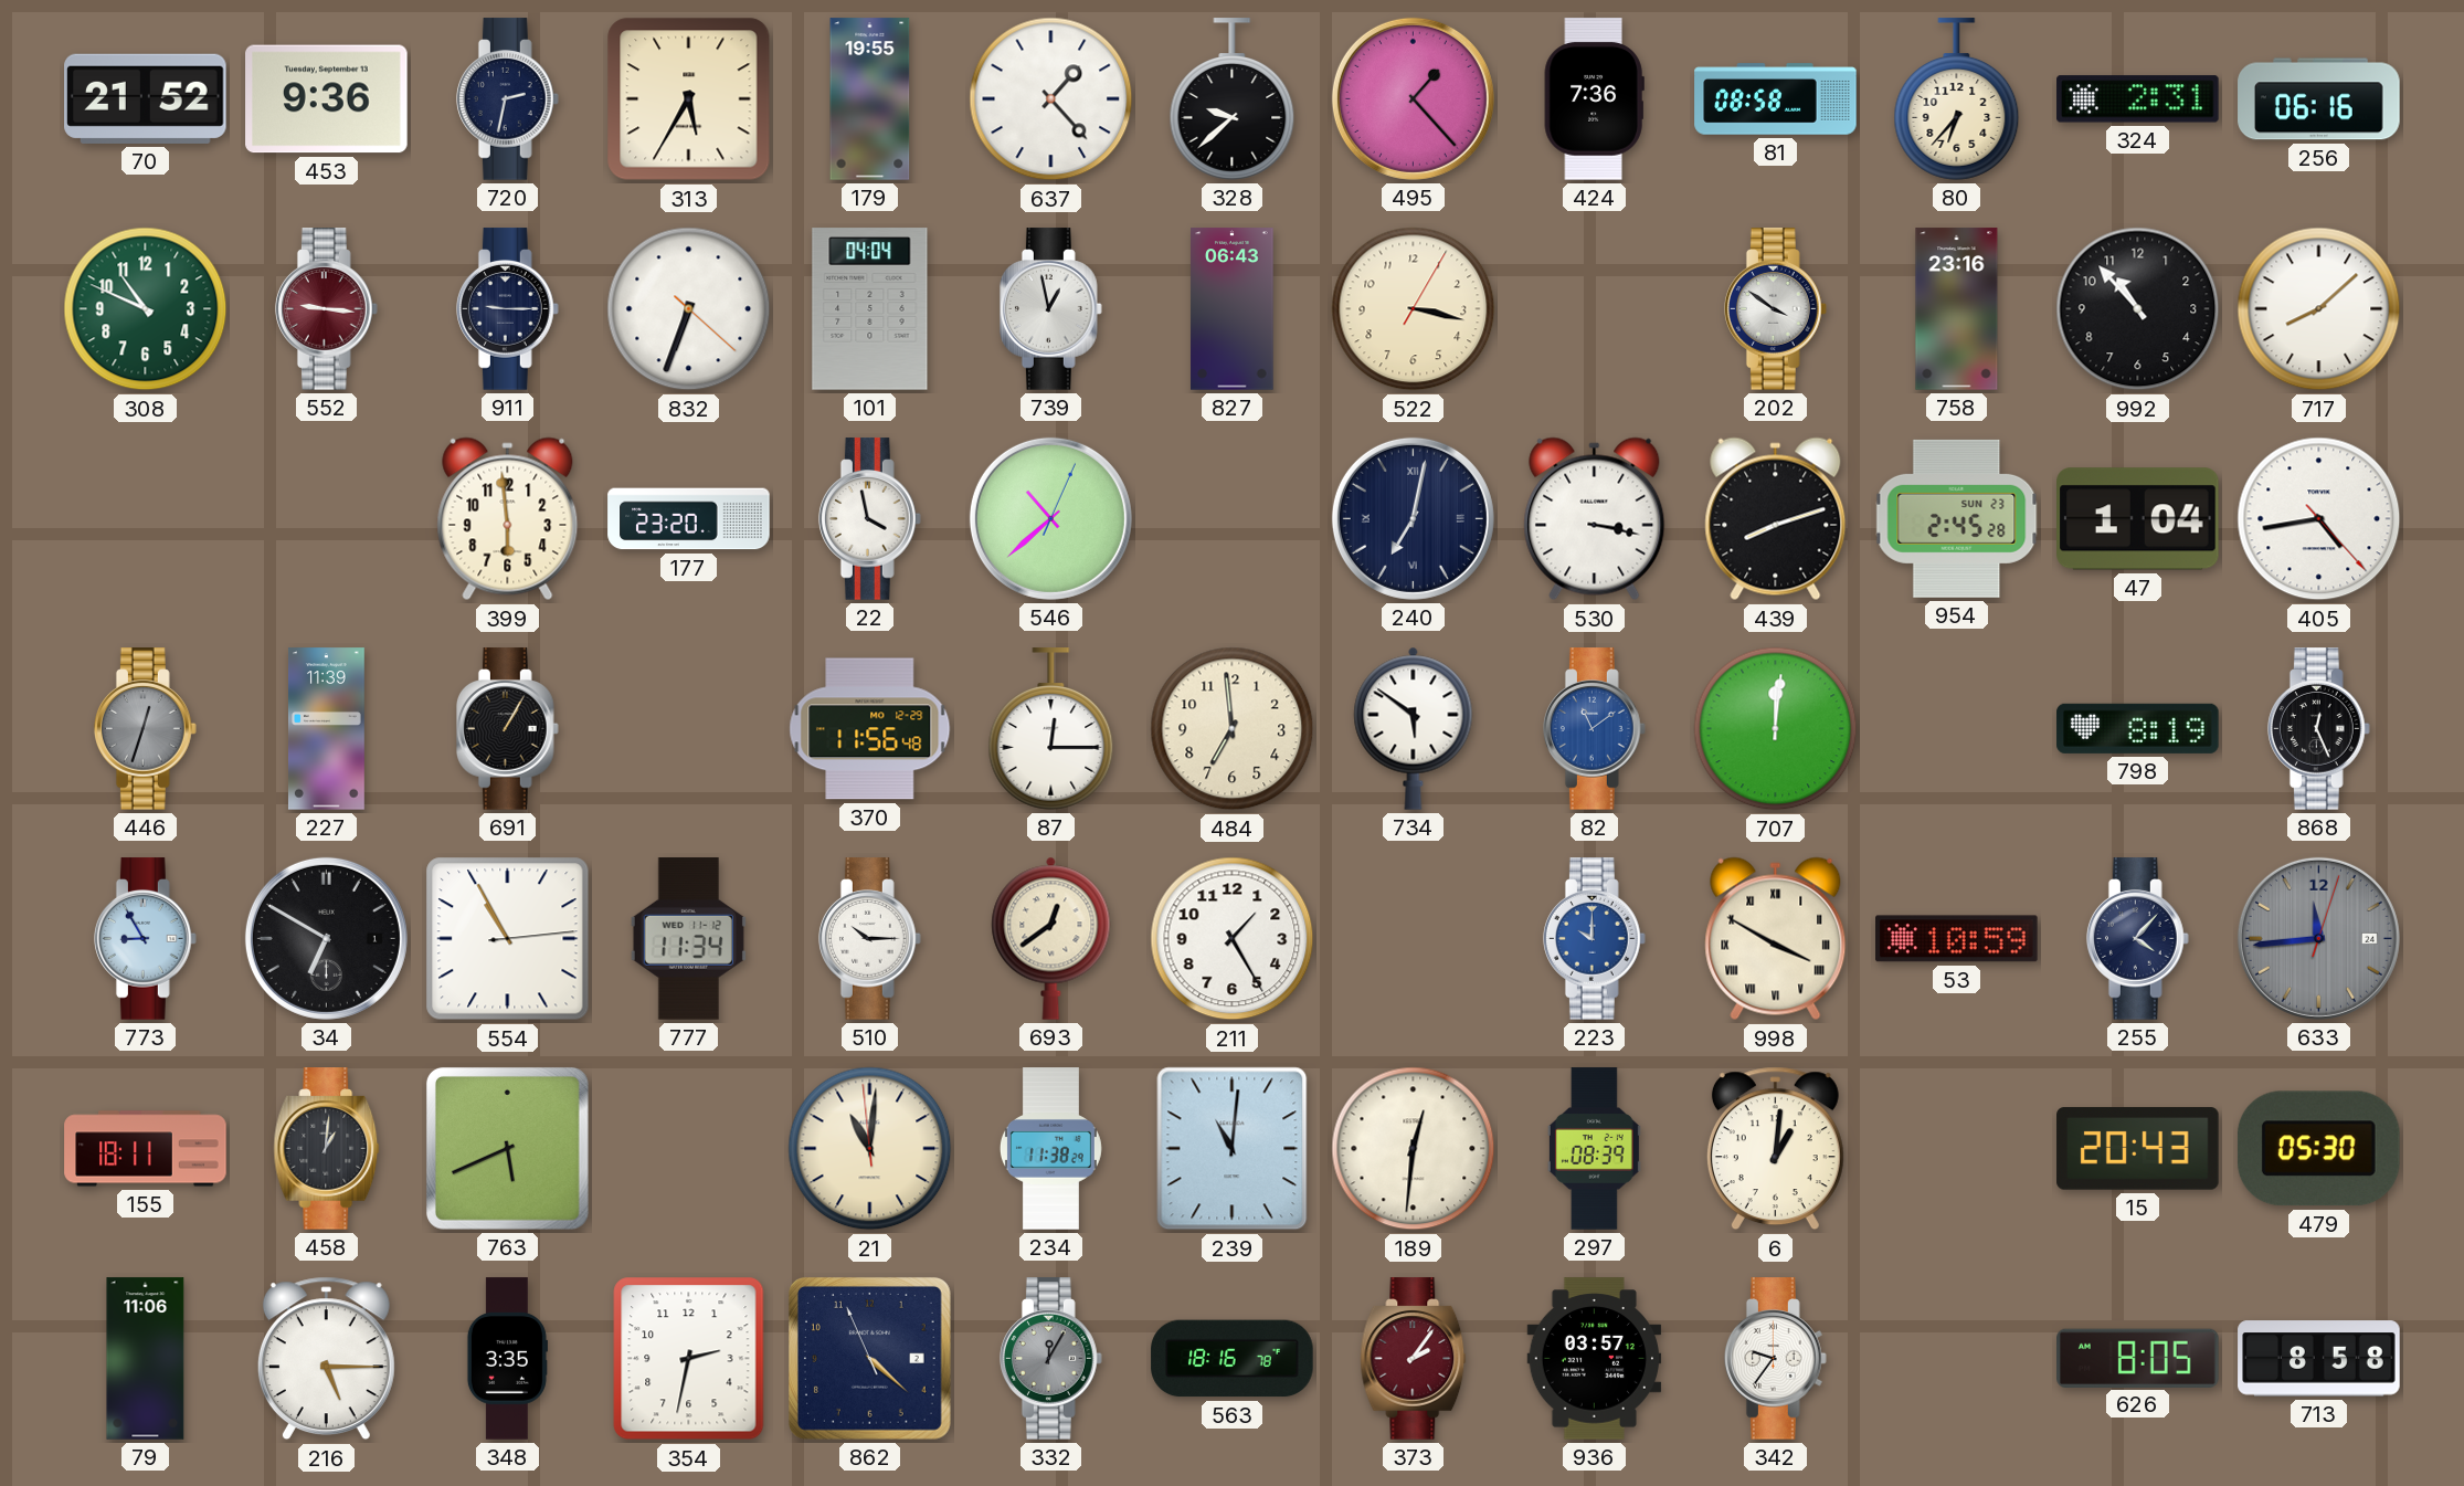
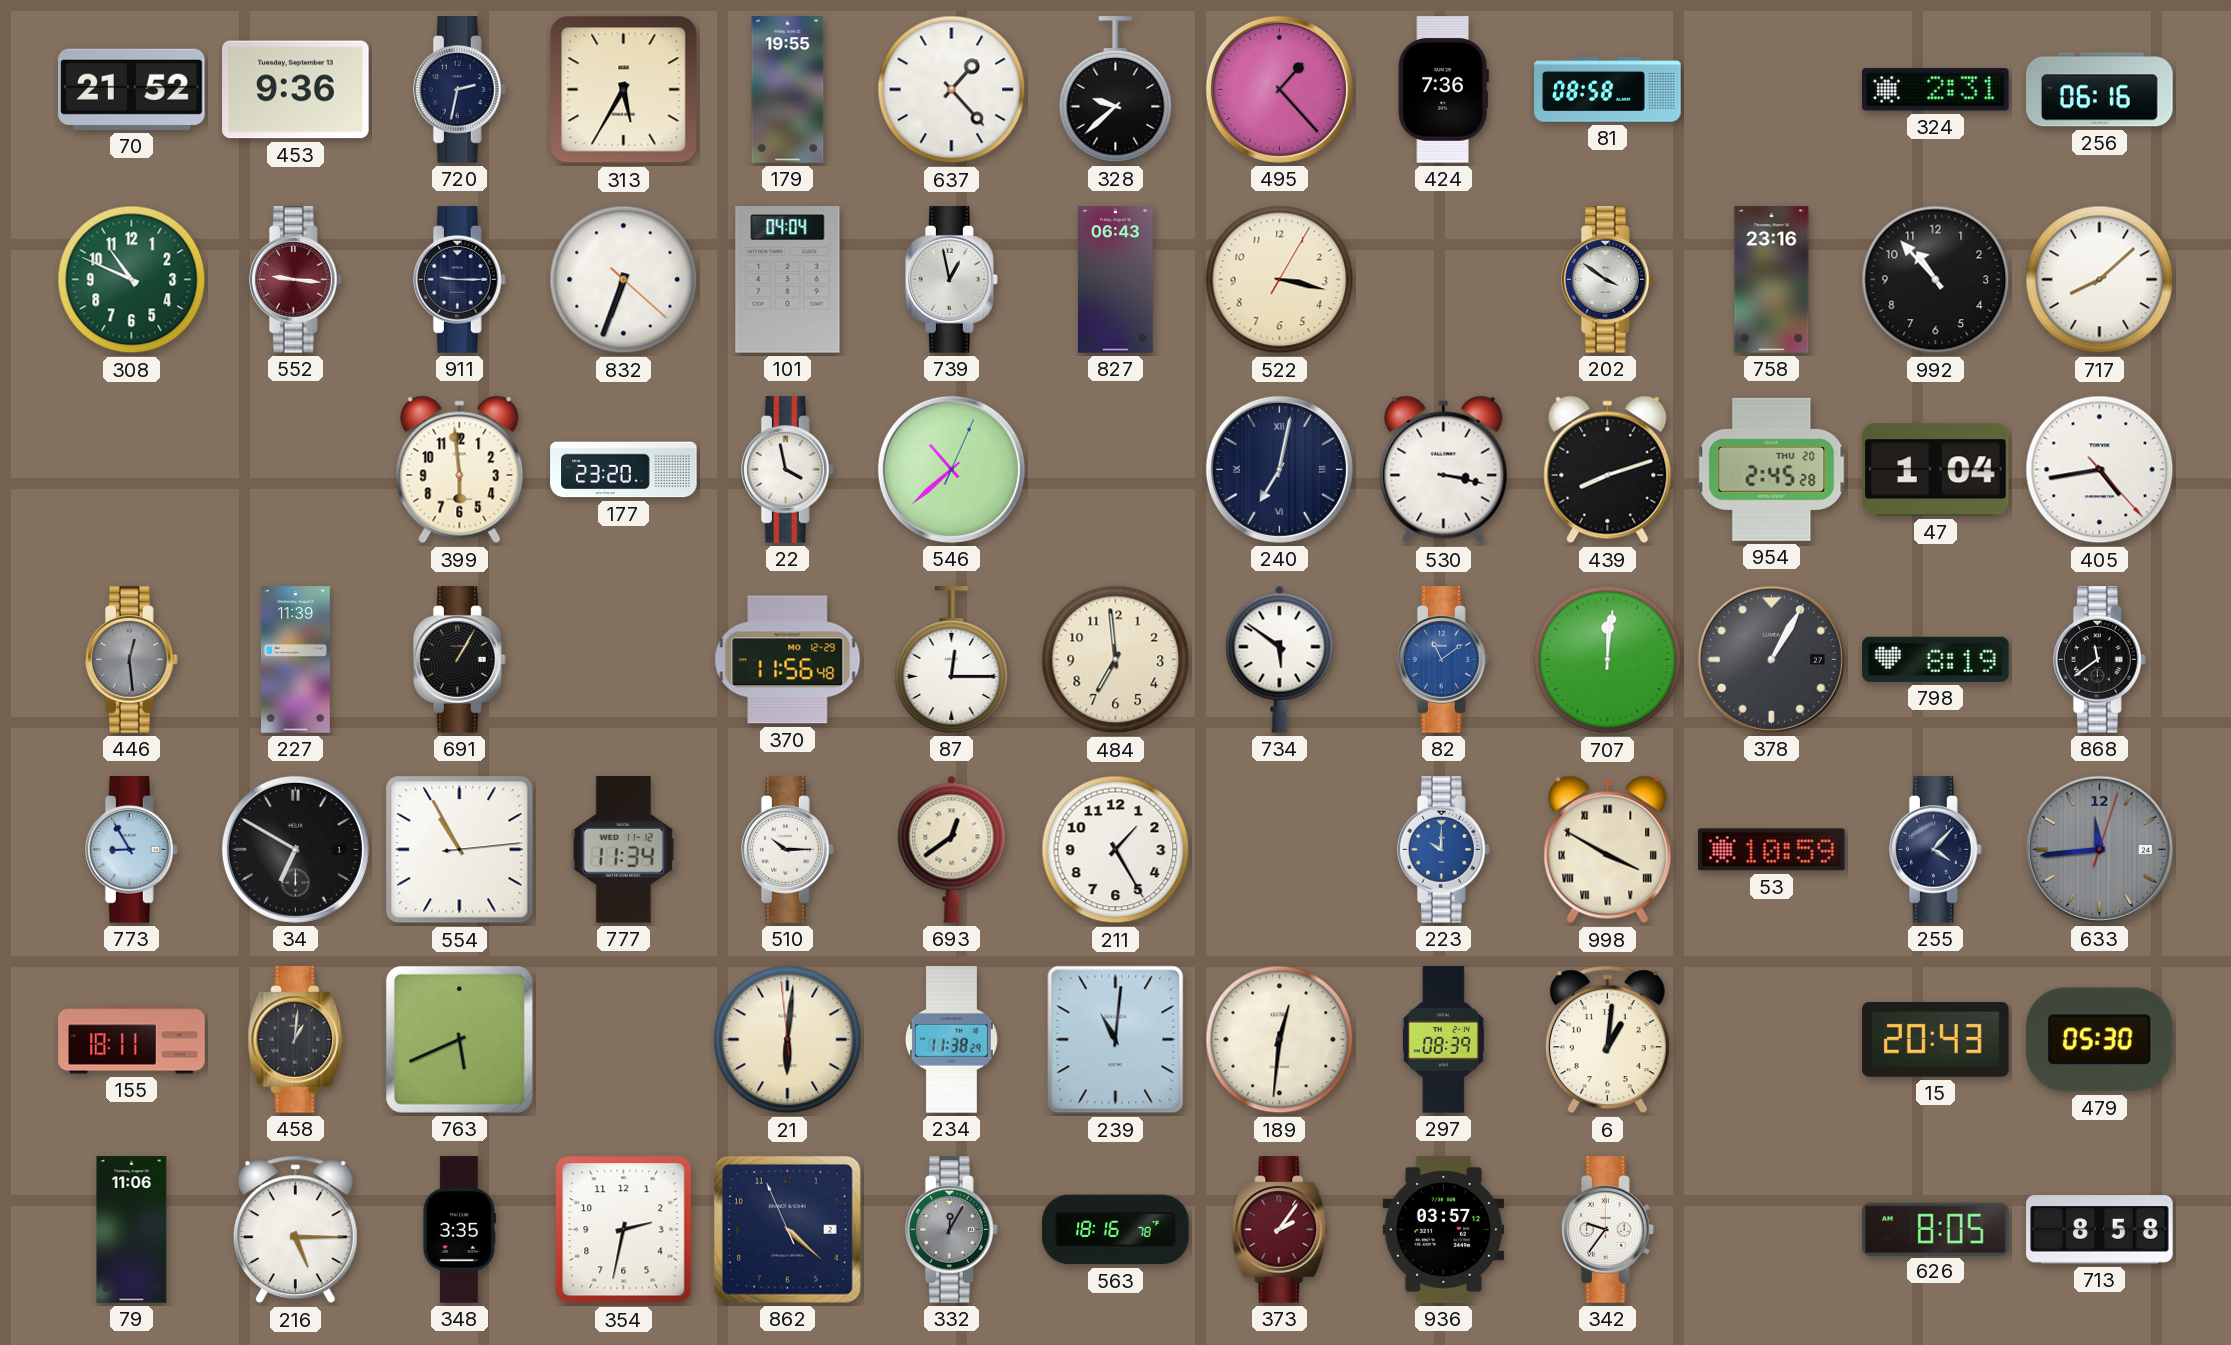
80: 6:37 -> none (1957, 99)
954 date: SUN 23 -> THU 20 (1772, 469)
446: 12:33 -> 12:29 (131, 660)
378: none -> 1:05 (1771, 659)
868: 12:26 -> 11:39 (2099, 660)
21: 11:00 -> 6:00 (788, 1040)
